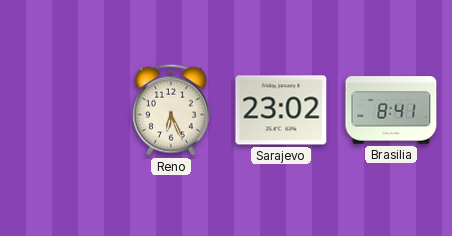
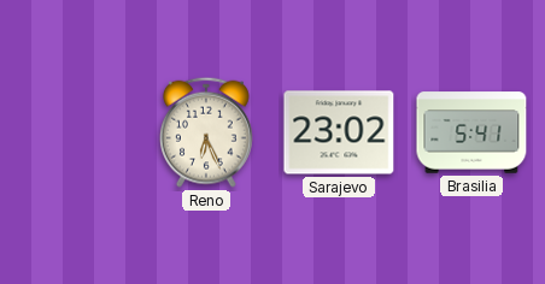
Brasilia: 8:41 -> 5:41 (471, 132)
